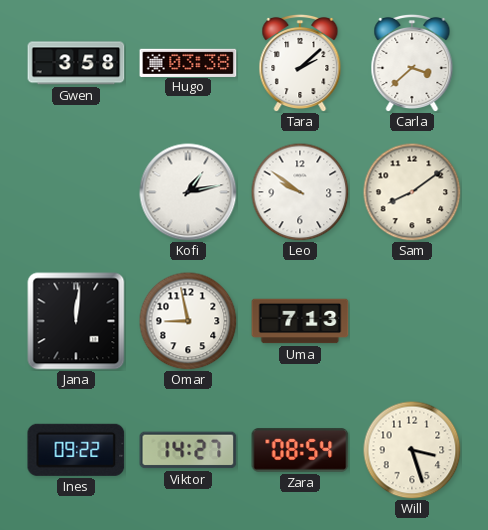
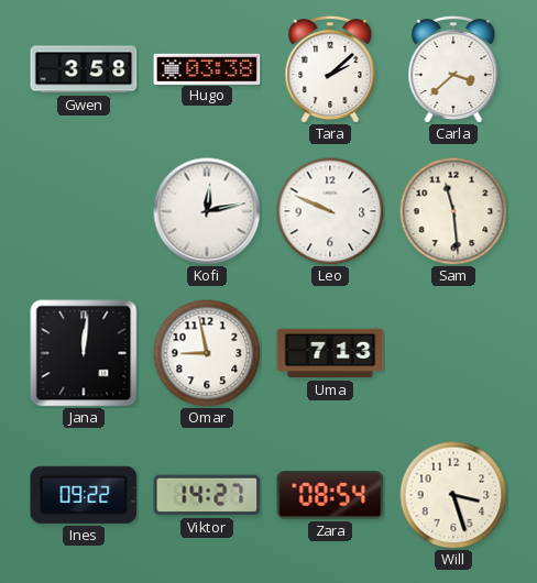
Kofi: 1:13 -> 12:13 (207, 211)
Leo: 9:51 -> 9:49 (330, 211)
Sam: 8:09 -> 11:29 (453, 211)
